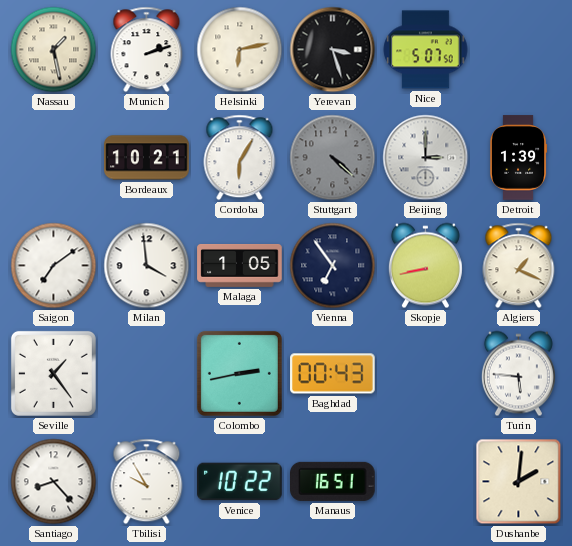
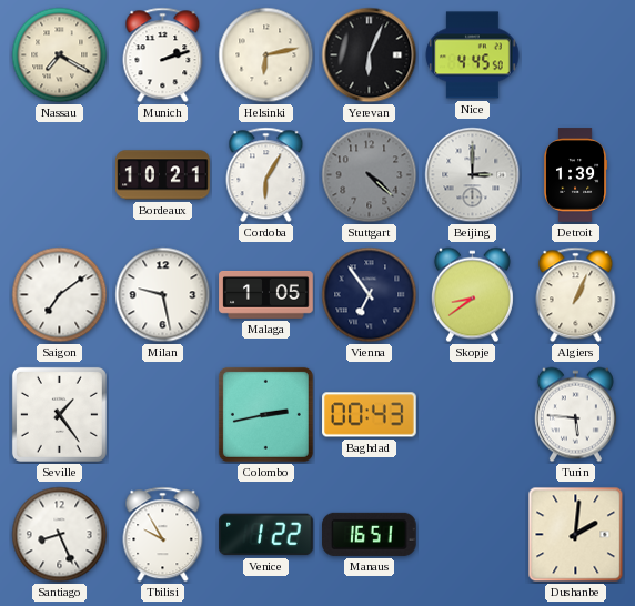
Nassau: 1:28 -> 7:20 (60, 55)
Yerevan: 3:27 -> 6:04 (370, 55)
Nice: 5:07 -> 4:45 (473, 55)
Milan: 3:59 -> 9:28 (163, 295)
Skopje: 8:43 -> 8:39 (472, 295)
Algiers: 1:19 -> 1:04 (576, 295)
Santiago: 8:23 -> 8:26 (60, 535)
Venice: 10:22 -> 1:22 (266, 535)
